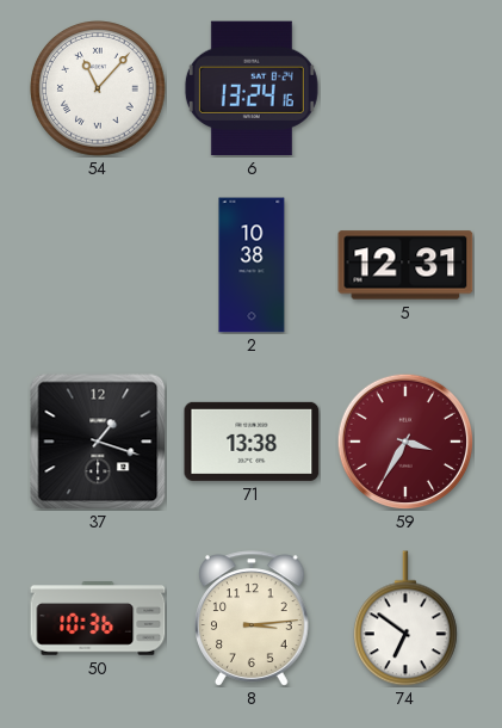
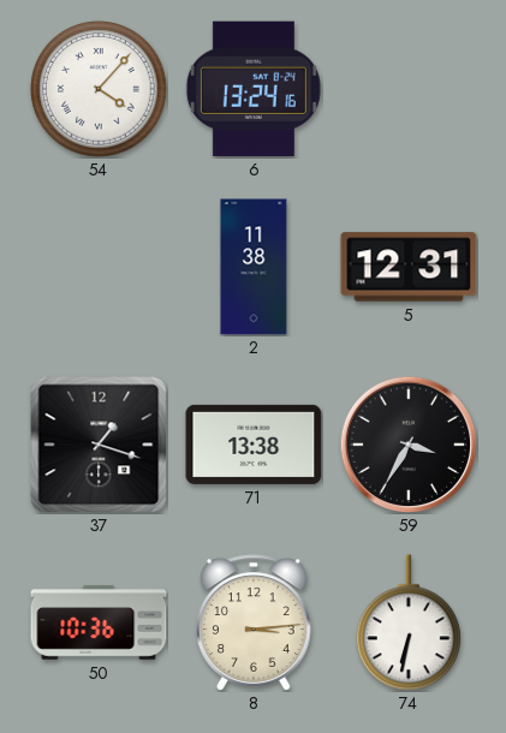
54: 11:07 -> 4:07 (99, 89)
2: 10:38 -> 11:38 (254, 267)
59 dial: burgundy -> black (407, 443)
74: 6:51 -> 6:32 (410, 622)
